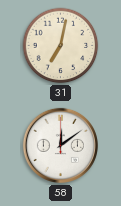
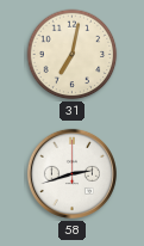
58: 12:09 -> 2:42 (71, 173)
